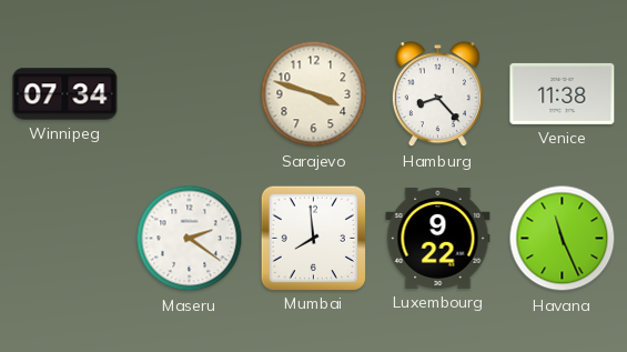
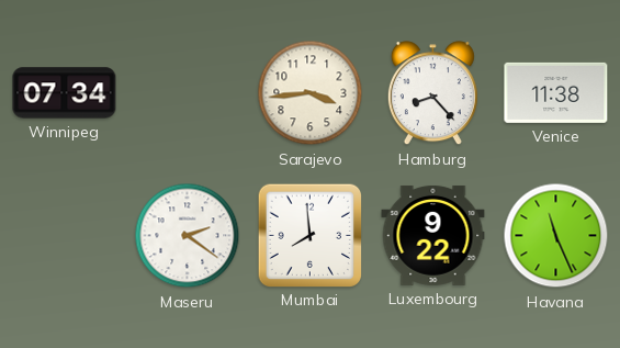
Sarajevo: 3:48 -> 3:44 (311, 93)
